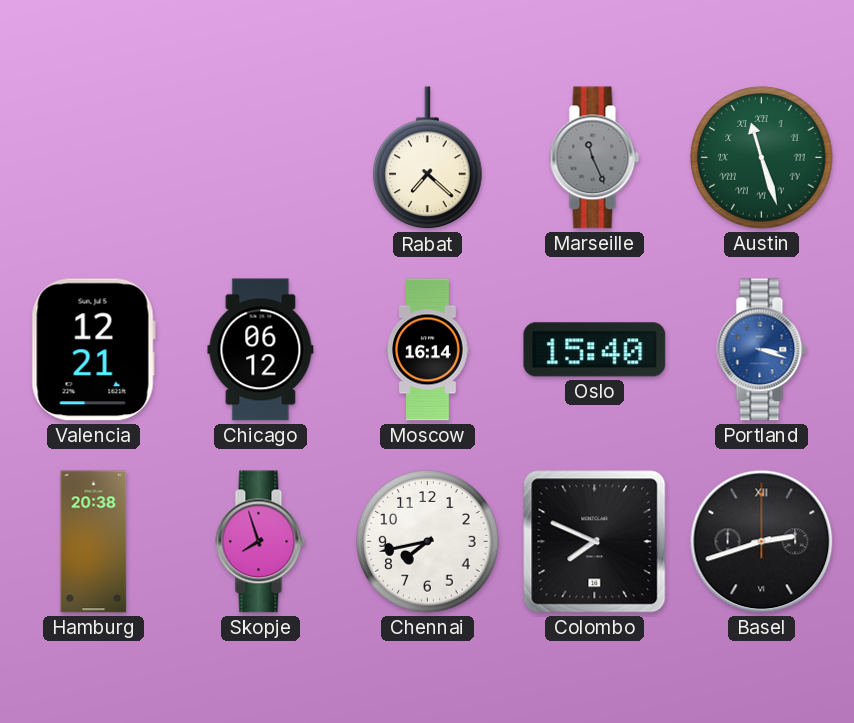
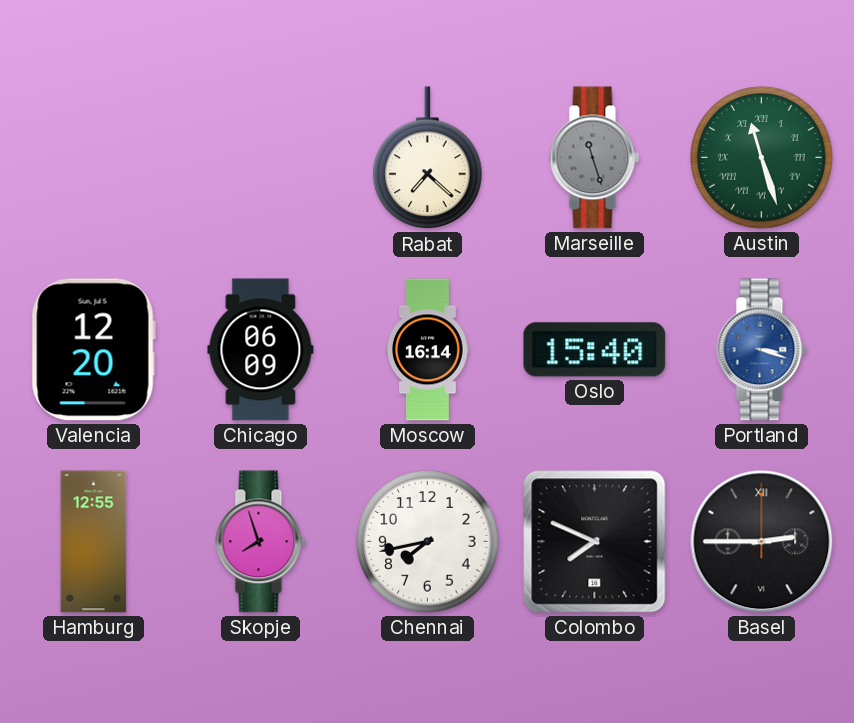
Marseille: 11:26 -> 11:27 (595, 158)
Valencia: 12:21 -> 12:20 (93, 350)
Chicago: 06:12 -> 06:09 (261, 350)
Hamburg: 20:38 -> 12:55 (94, 542)
Basel: 2:42 -> 2:45 (762, 542)
